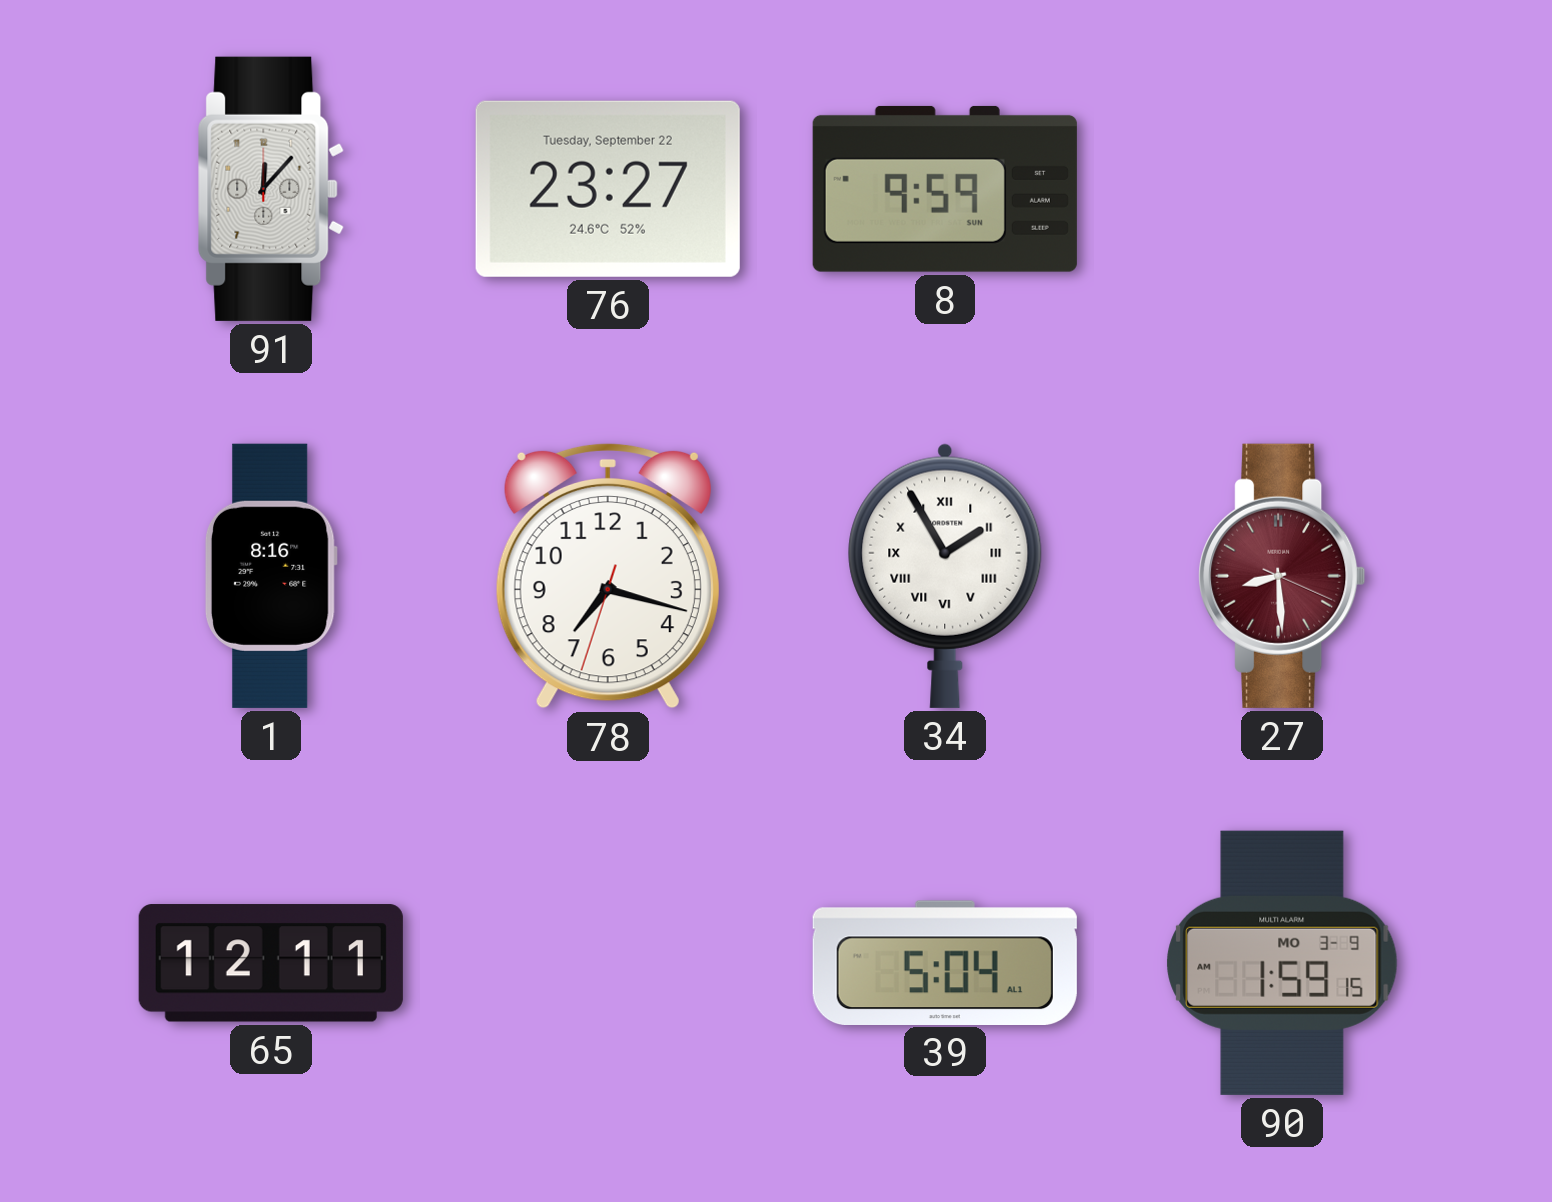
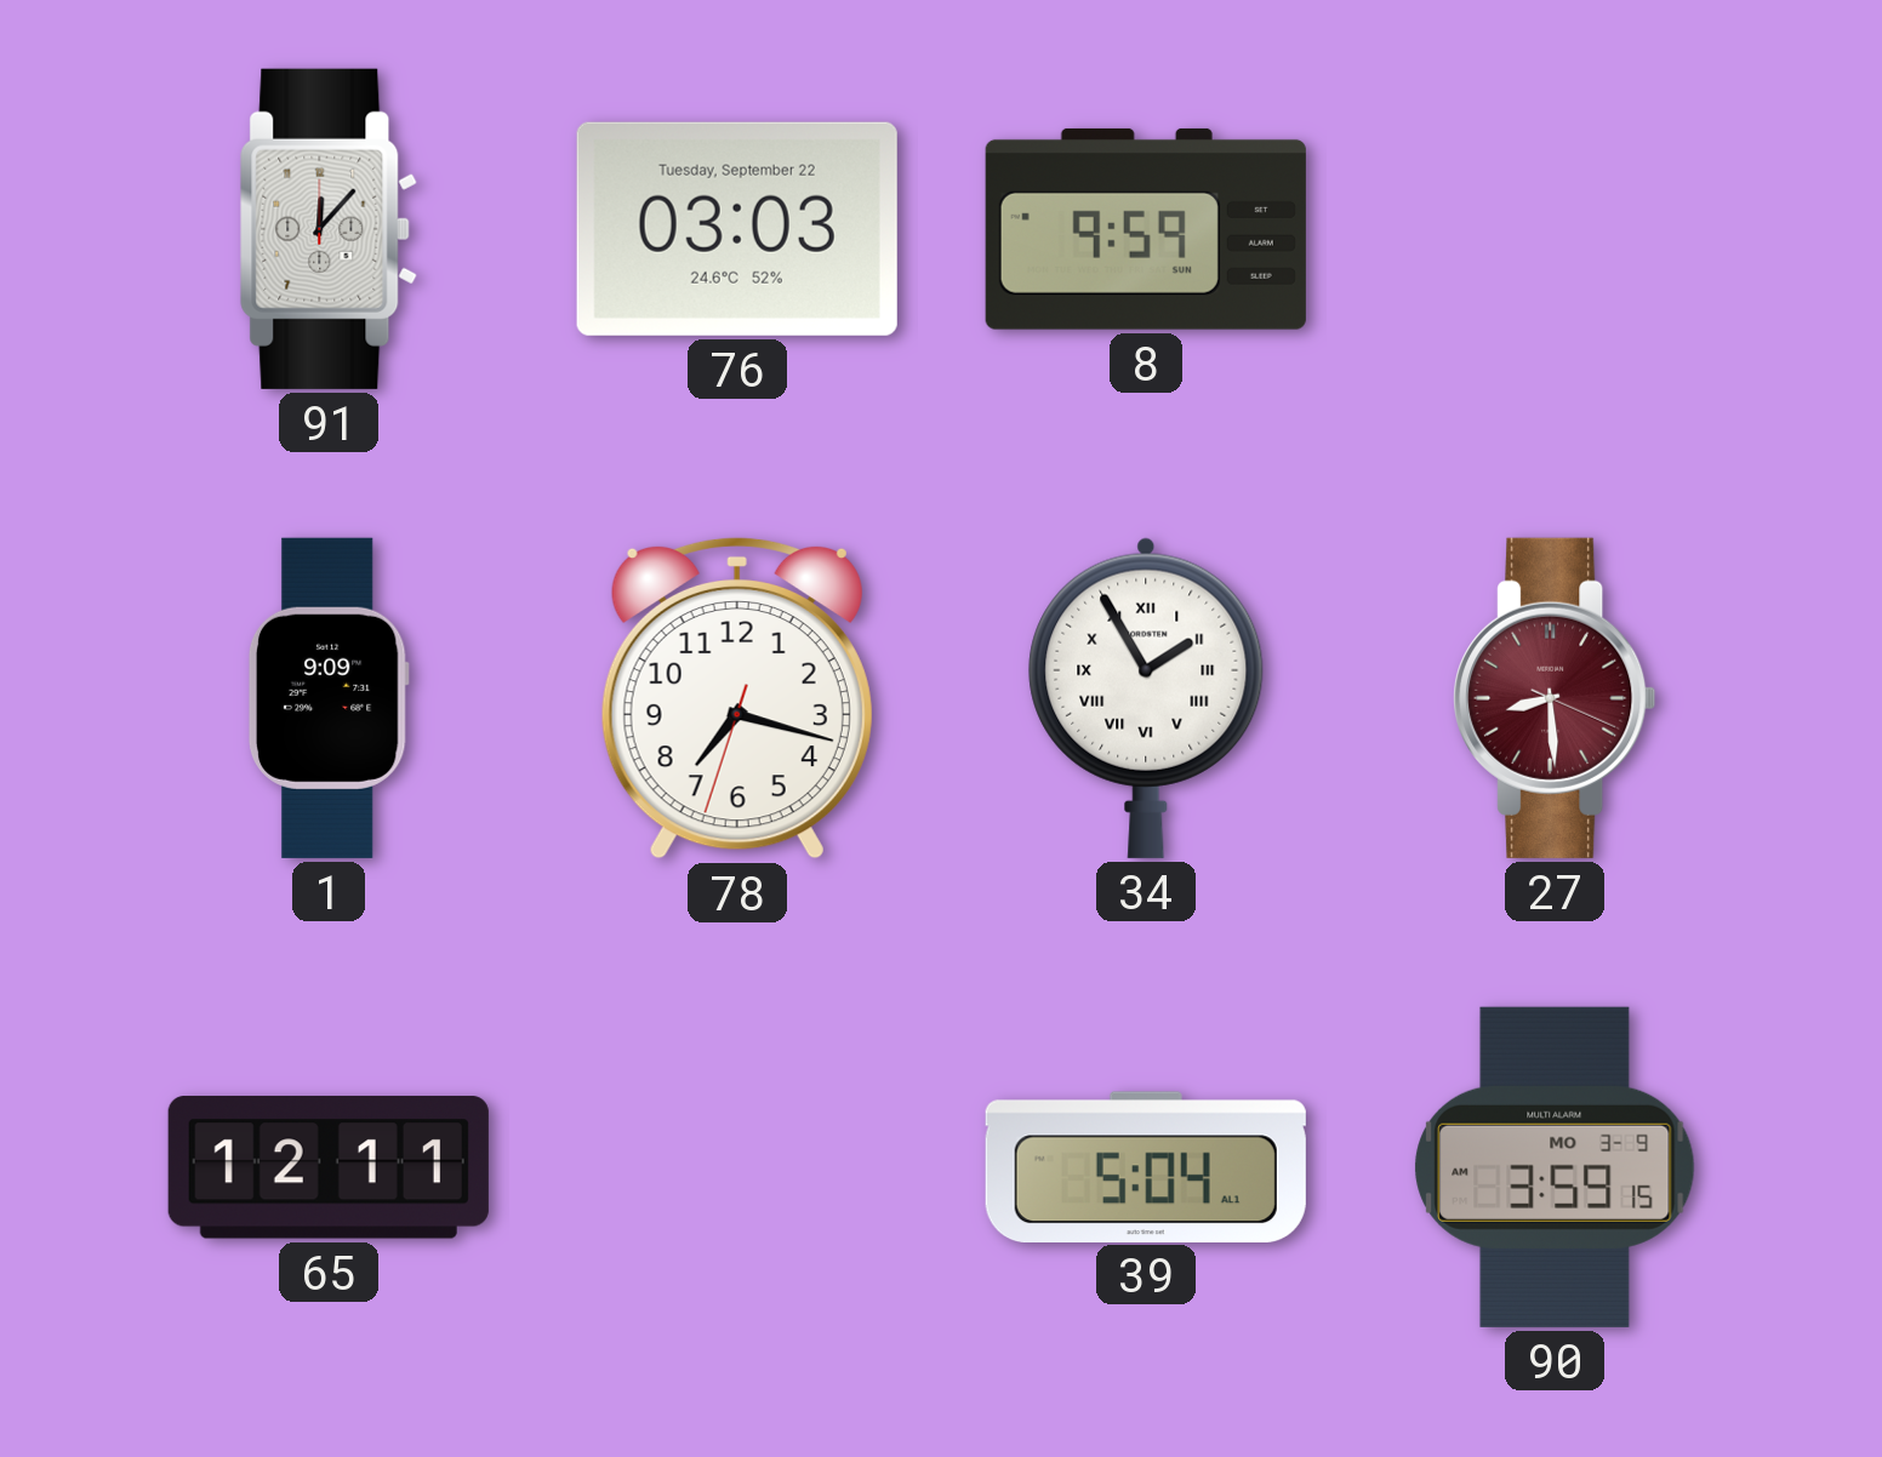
76: 23:27 -> 03:03 (737, 229)
1: 8:16 -> 9:09 (329, 698)
90: 1:59 -> 3:59 (1555, 1167)
